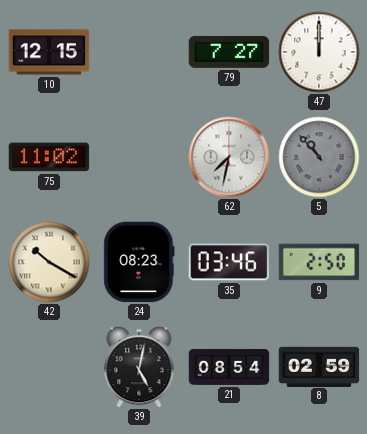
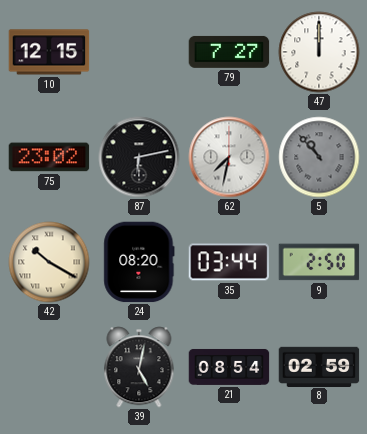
75: 11:02 -> 23:02 (49, 157)
87: none -> 6:13 (139, 157)
24: 08:23 -> 08:20 (139, 262)
35: 03:46 -> 03:44 (229, 262)
